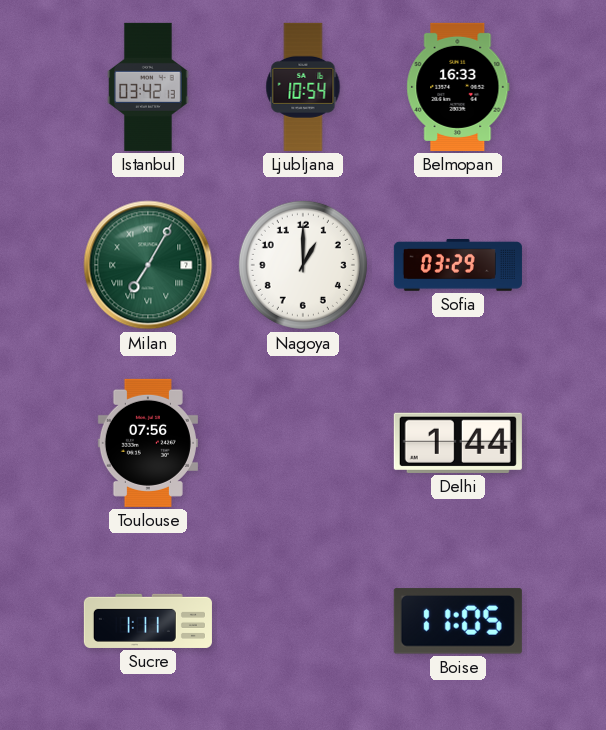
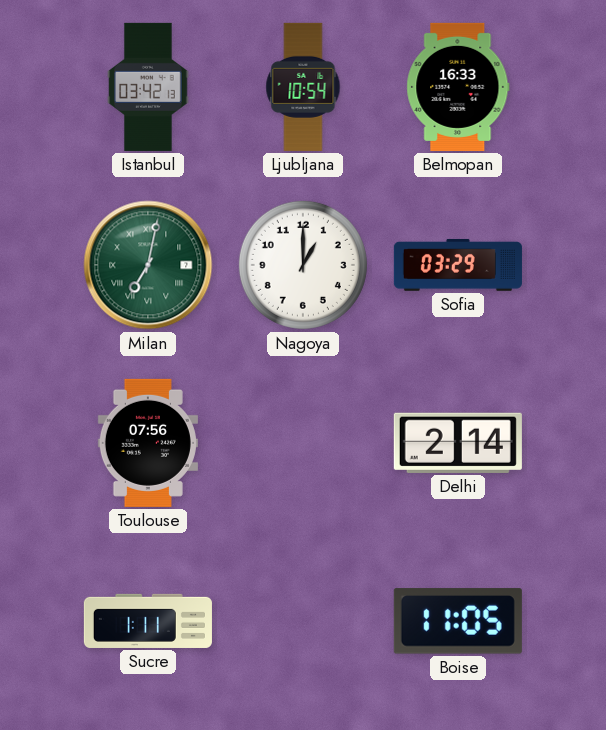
Milan: 7:05 -> 7:02 (148, 265)
Delhi: 1:44 -> 2:14 (458, 443)
